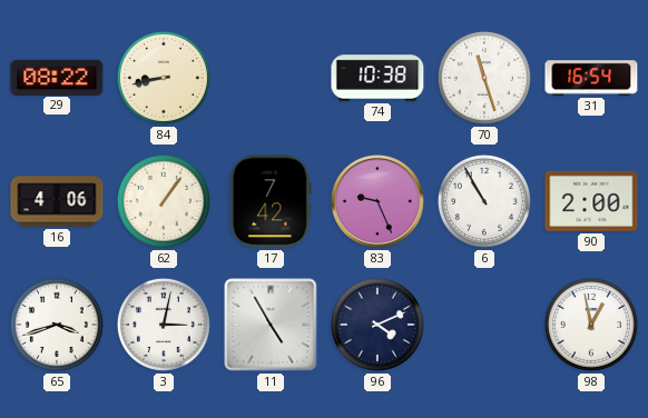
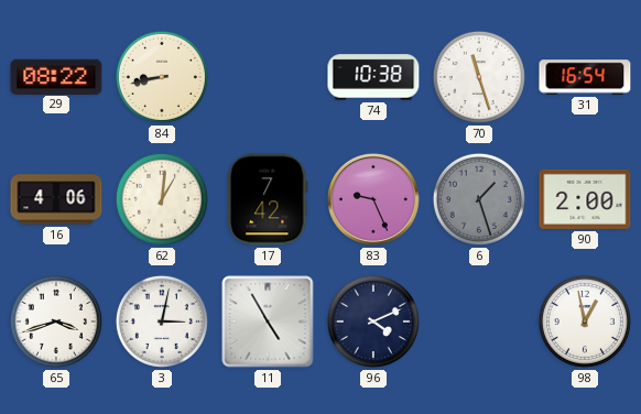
62: 1:06 -> 1:01 (162, 199)
6: 10:55 -> 1:27 (479, 199)
6 dial: white -> grey (479, 199)
